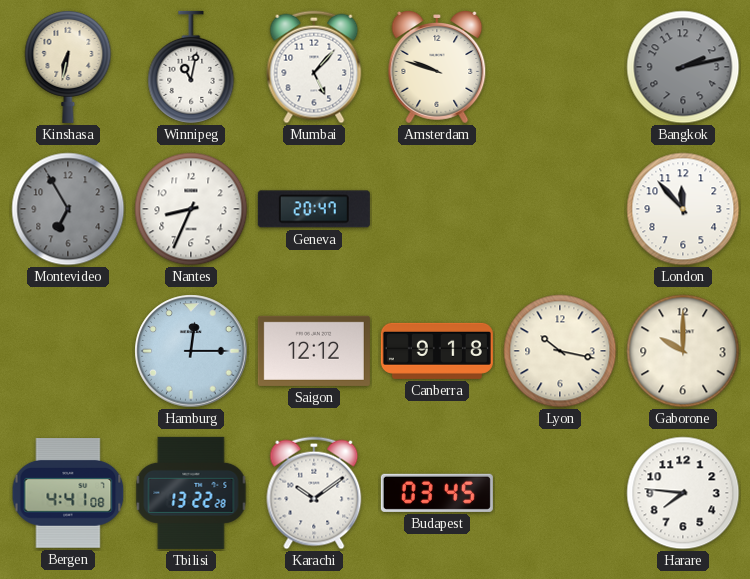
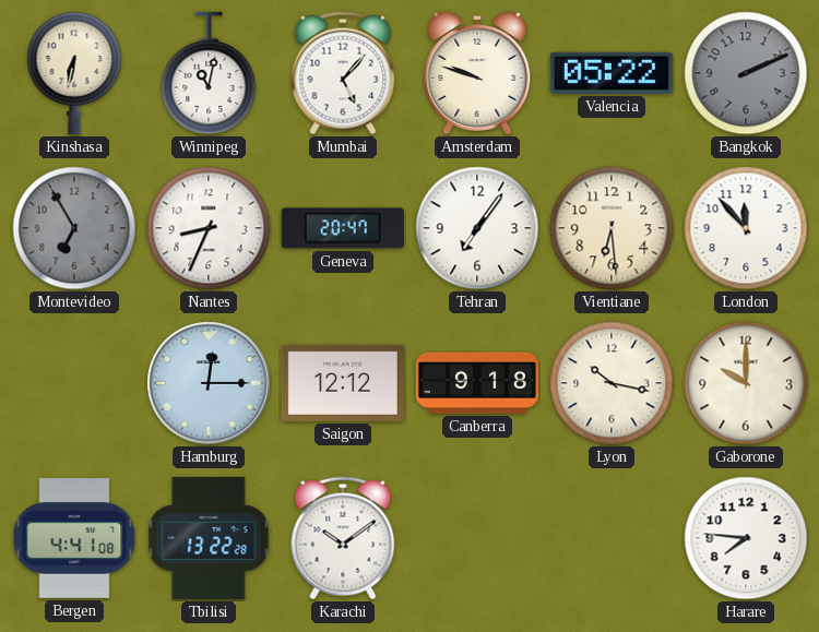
Valencia: none -> 05:22 (612, 73)
Bangkok: 2:13 -> 2:11 (746, 73)
Tehran: none -> 7:06 (477, 228)
Vientiane: none -> 6:29 (612, 228)
Budapest: 03:45 -> none (437, 493)
